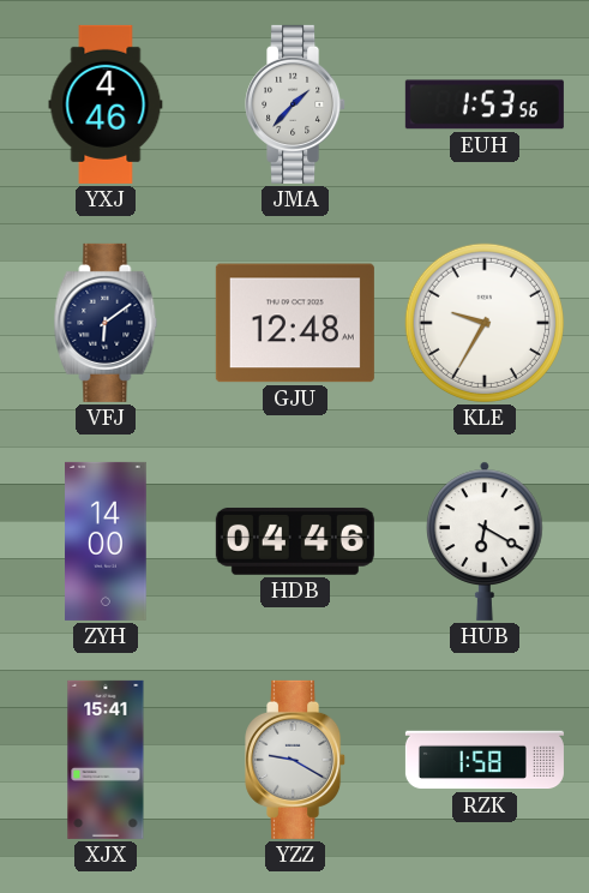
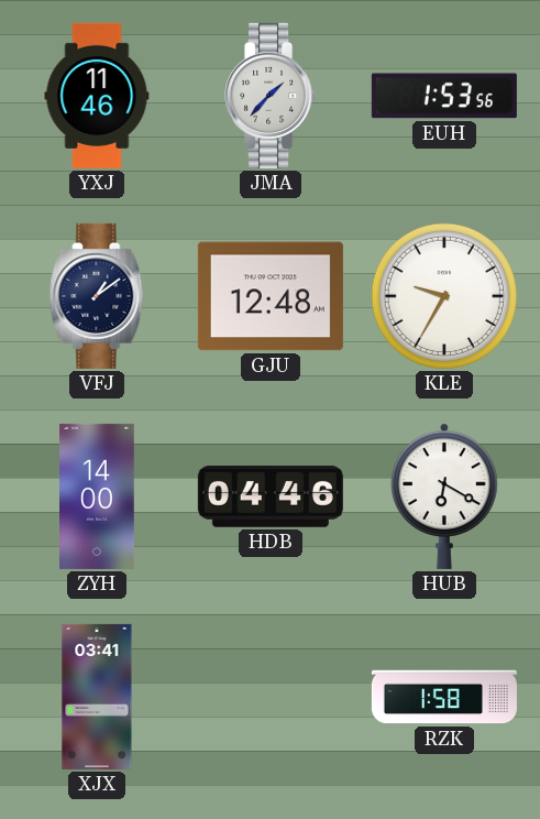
YXJ: 4:46 -> 11:46 (97, 96)
VFJ: 6:09 -> 1:09 (97, 296)
XJX: 15:41 -> 03:41 (97, 697)
YZZ: 9:20 -> none (296, 760)
